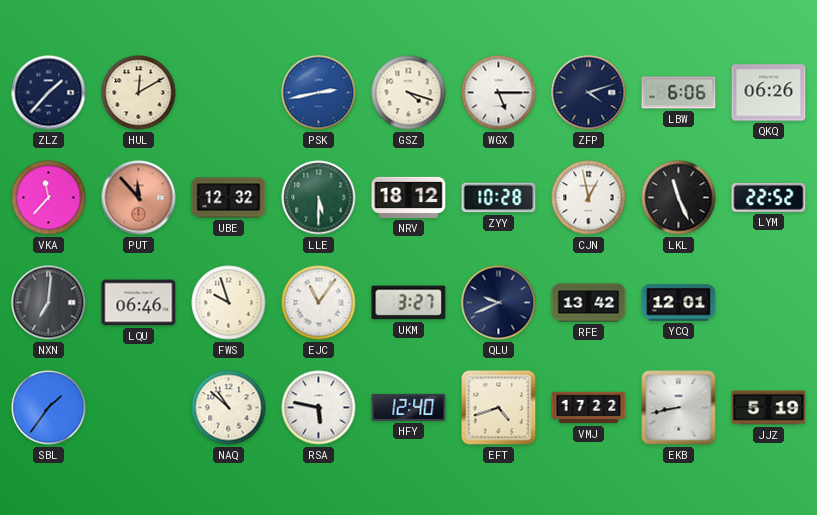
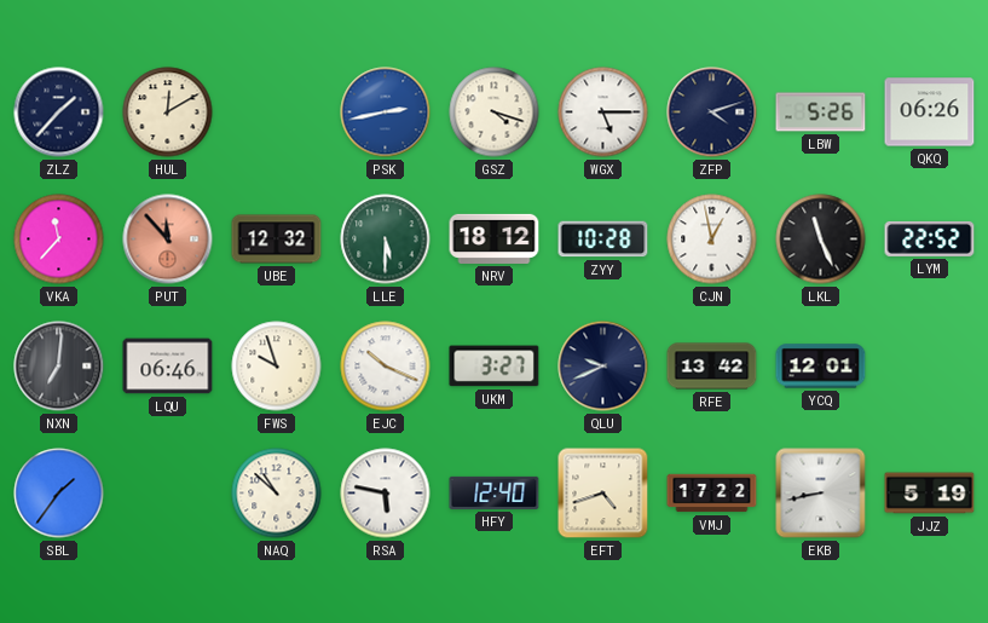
LBW: 6:06 -> 5:26 (821, 113)
EJC: 11:06 -> 10:19 (386, 367)
